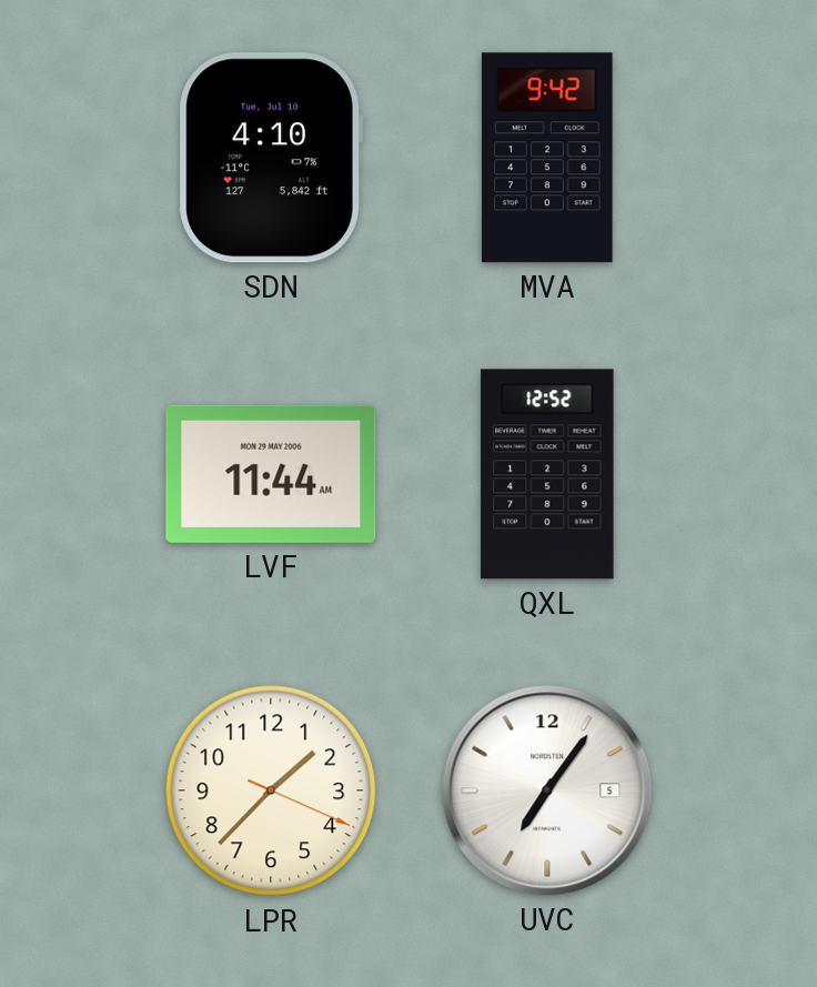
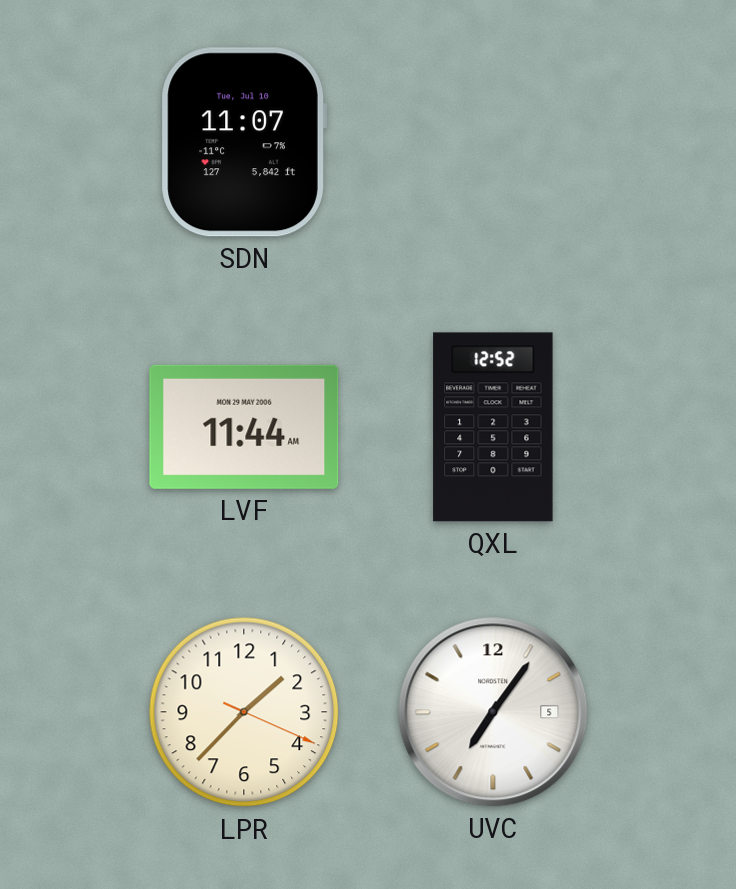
SDN: 4:10 -> 11:07 (244, 142)
MVA: 9:42 -> none (547, 158)
